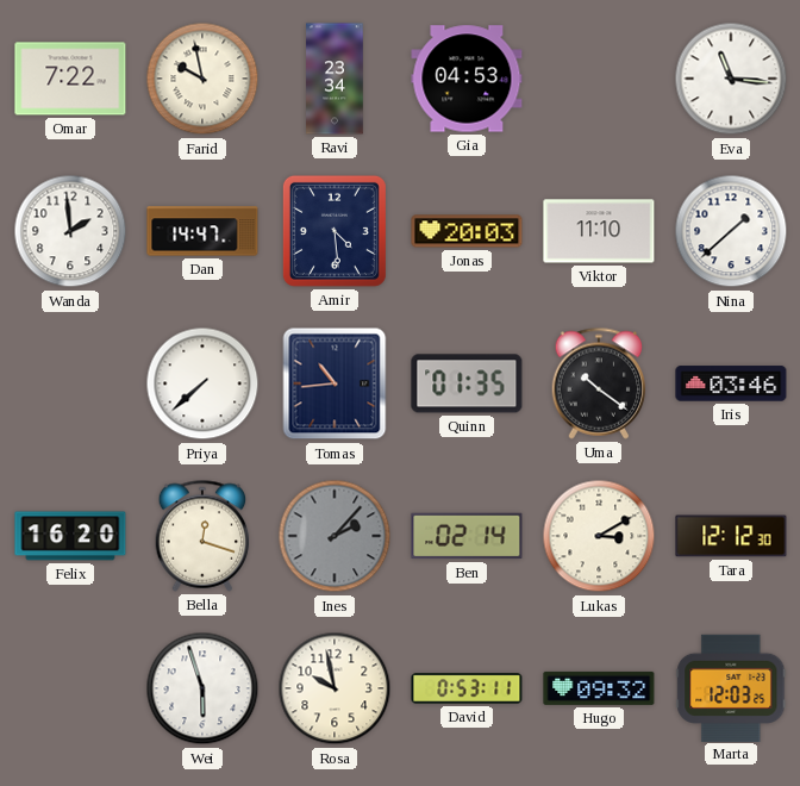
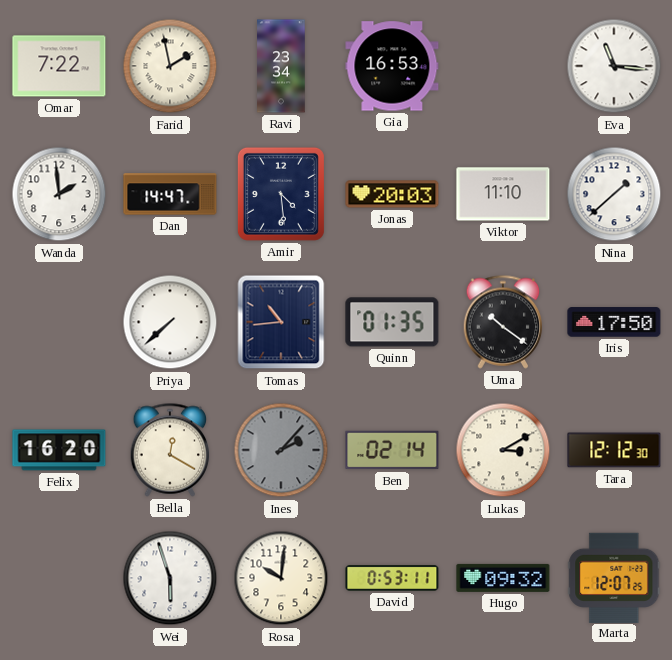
Farid: 9:58 -> 1:58 (170, 66)
Gia: 04:53 -> 16:53 (392, 66)
Iris: 03:46 -> 17:50 (614, 322)
Bella: 12:18 -> 12:20 (170, 450)
Rosa: 9:58 -> 10:01 (281, 578)
Marta: 12:03 -> 12:07 (614, 577)
